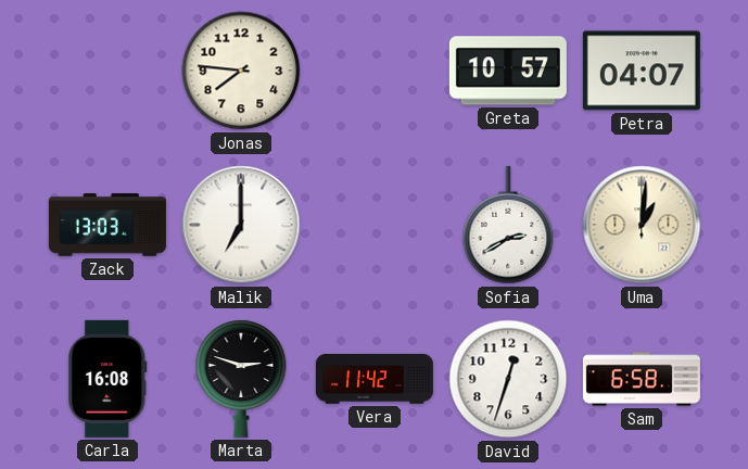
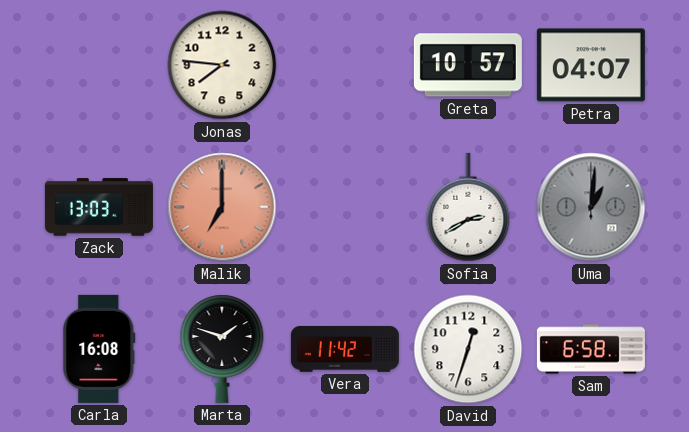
Malik dial: white -> salmon (222, 207)
Uma dial: cream -> grey (591, 207)
Marta: 2:48 -> 1:48 (222, 349)
